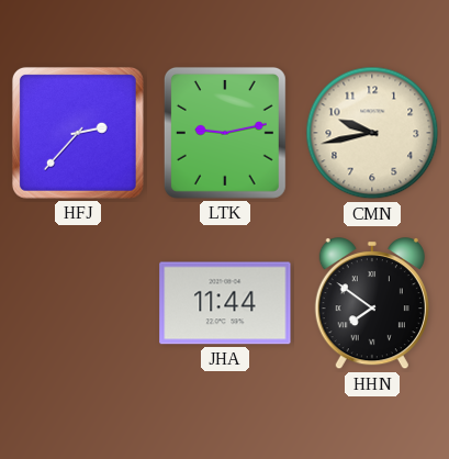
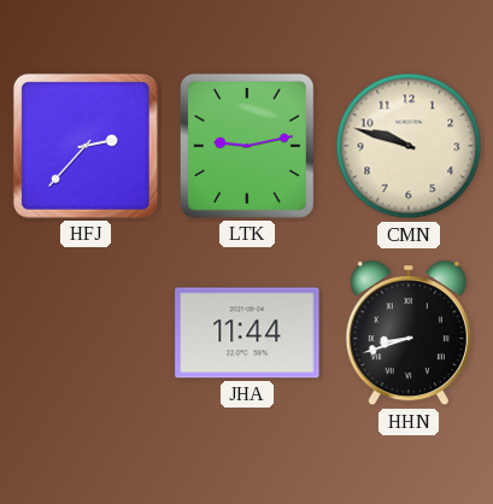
CMN: 9:43 -> 9:48 (409, 146)
HHN: 7:51 -> 8:42 (409, 334)
